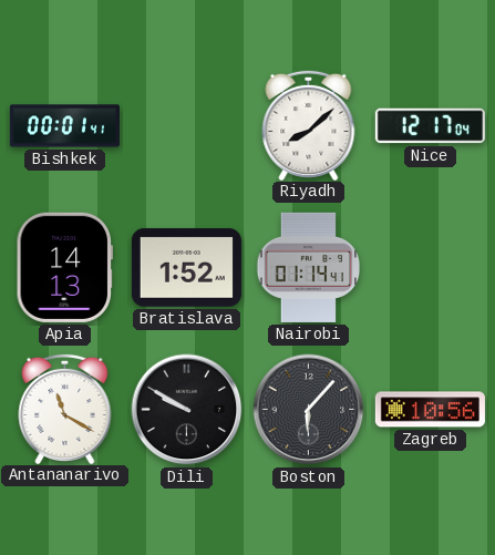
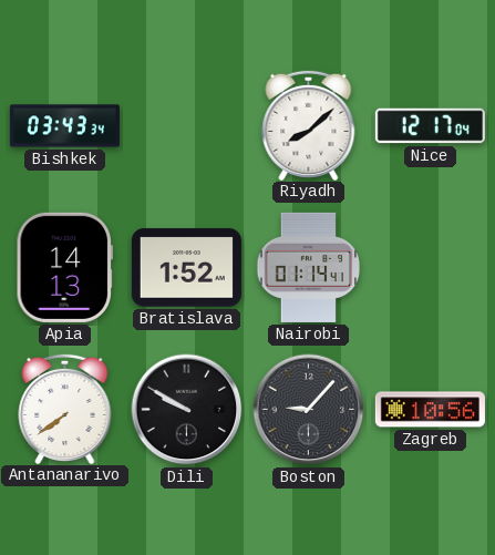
Bishkek: 00:01 -> 03:43 (64, 126)
Antananarivo: 11:20 -> 7:39 (65, 408)
Boston: 6:07 -> 9:07 (309, 410)
